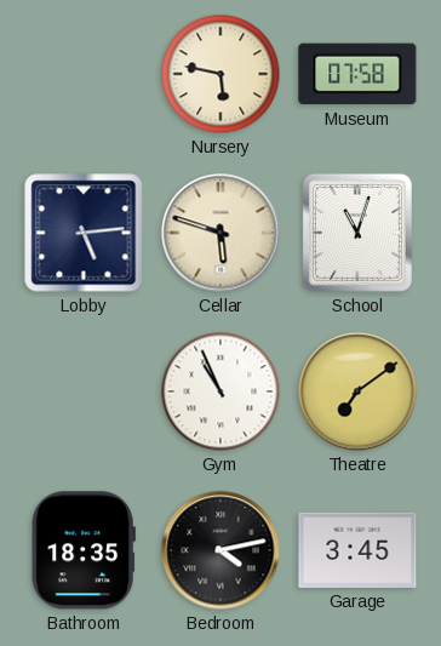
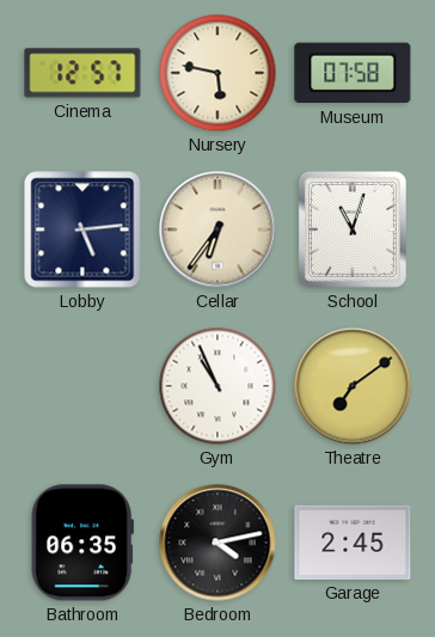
Cinema: none -> 12:57 (82, 73)
Cellar: 5:48 -> 6:36 (217, 229)
Bathroom: 18:35 -> 06:35 (82, 543)
Garage: 3:45 -> 2:45 (353, 543)
